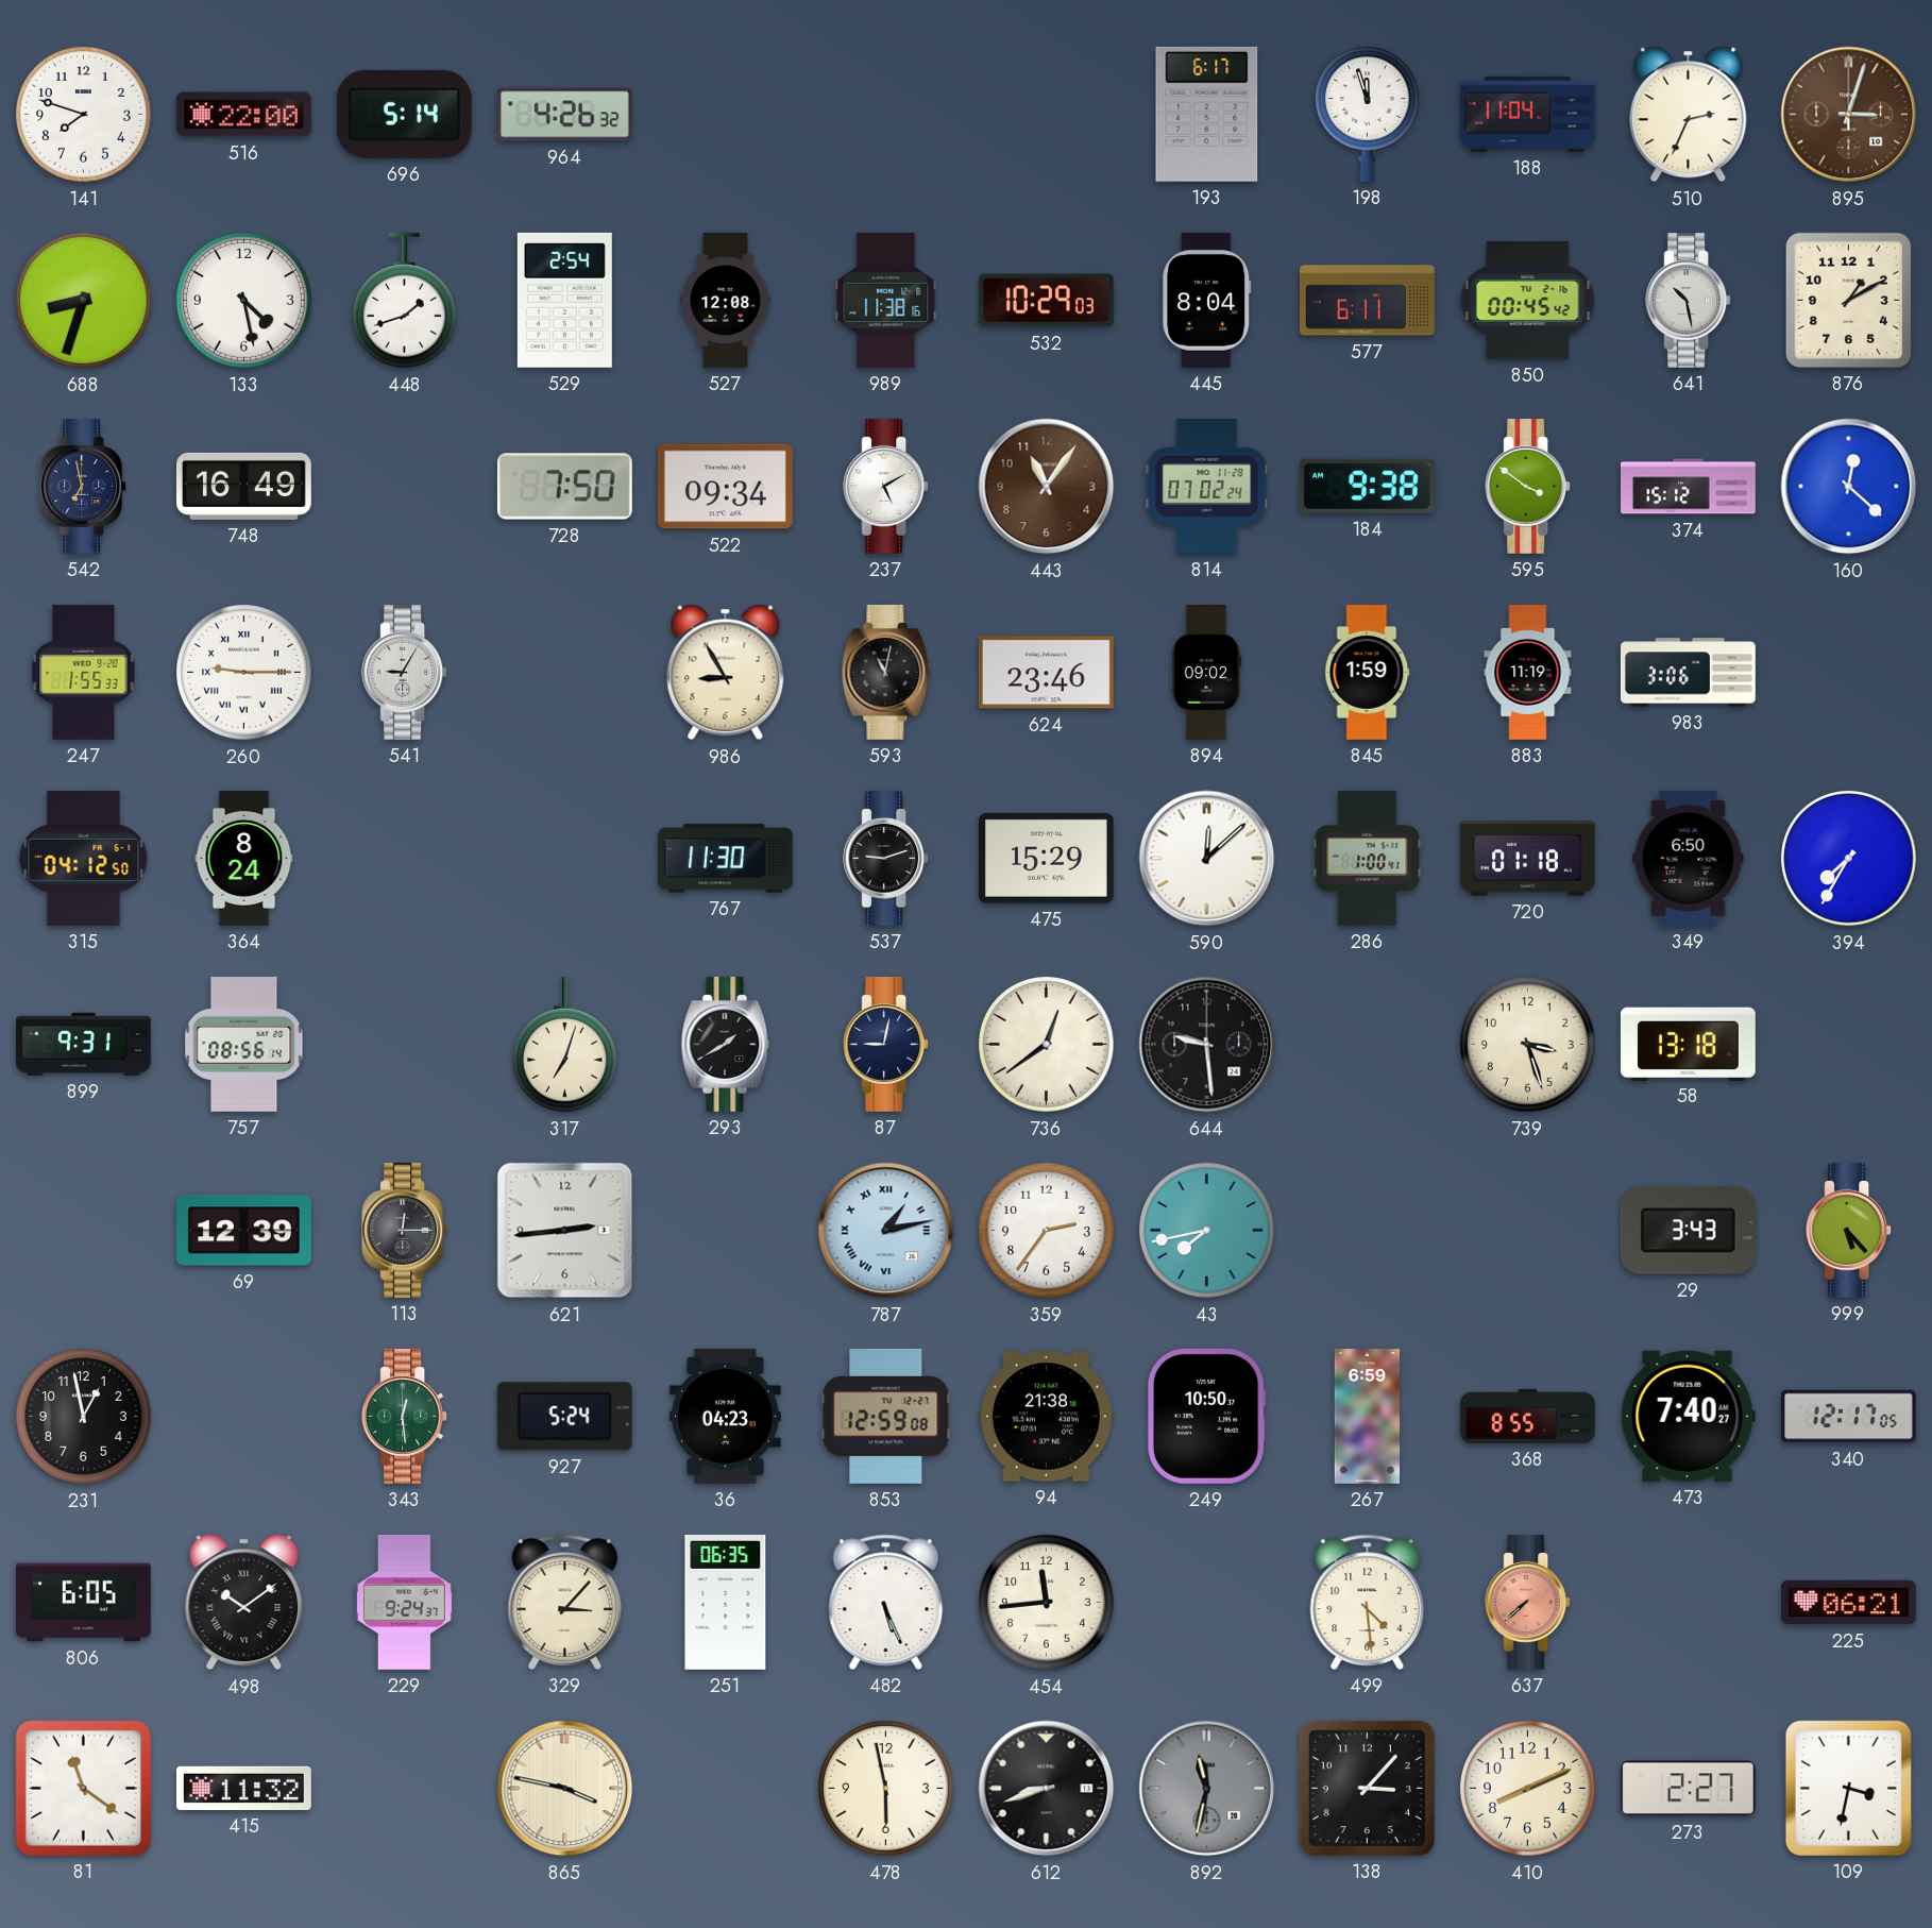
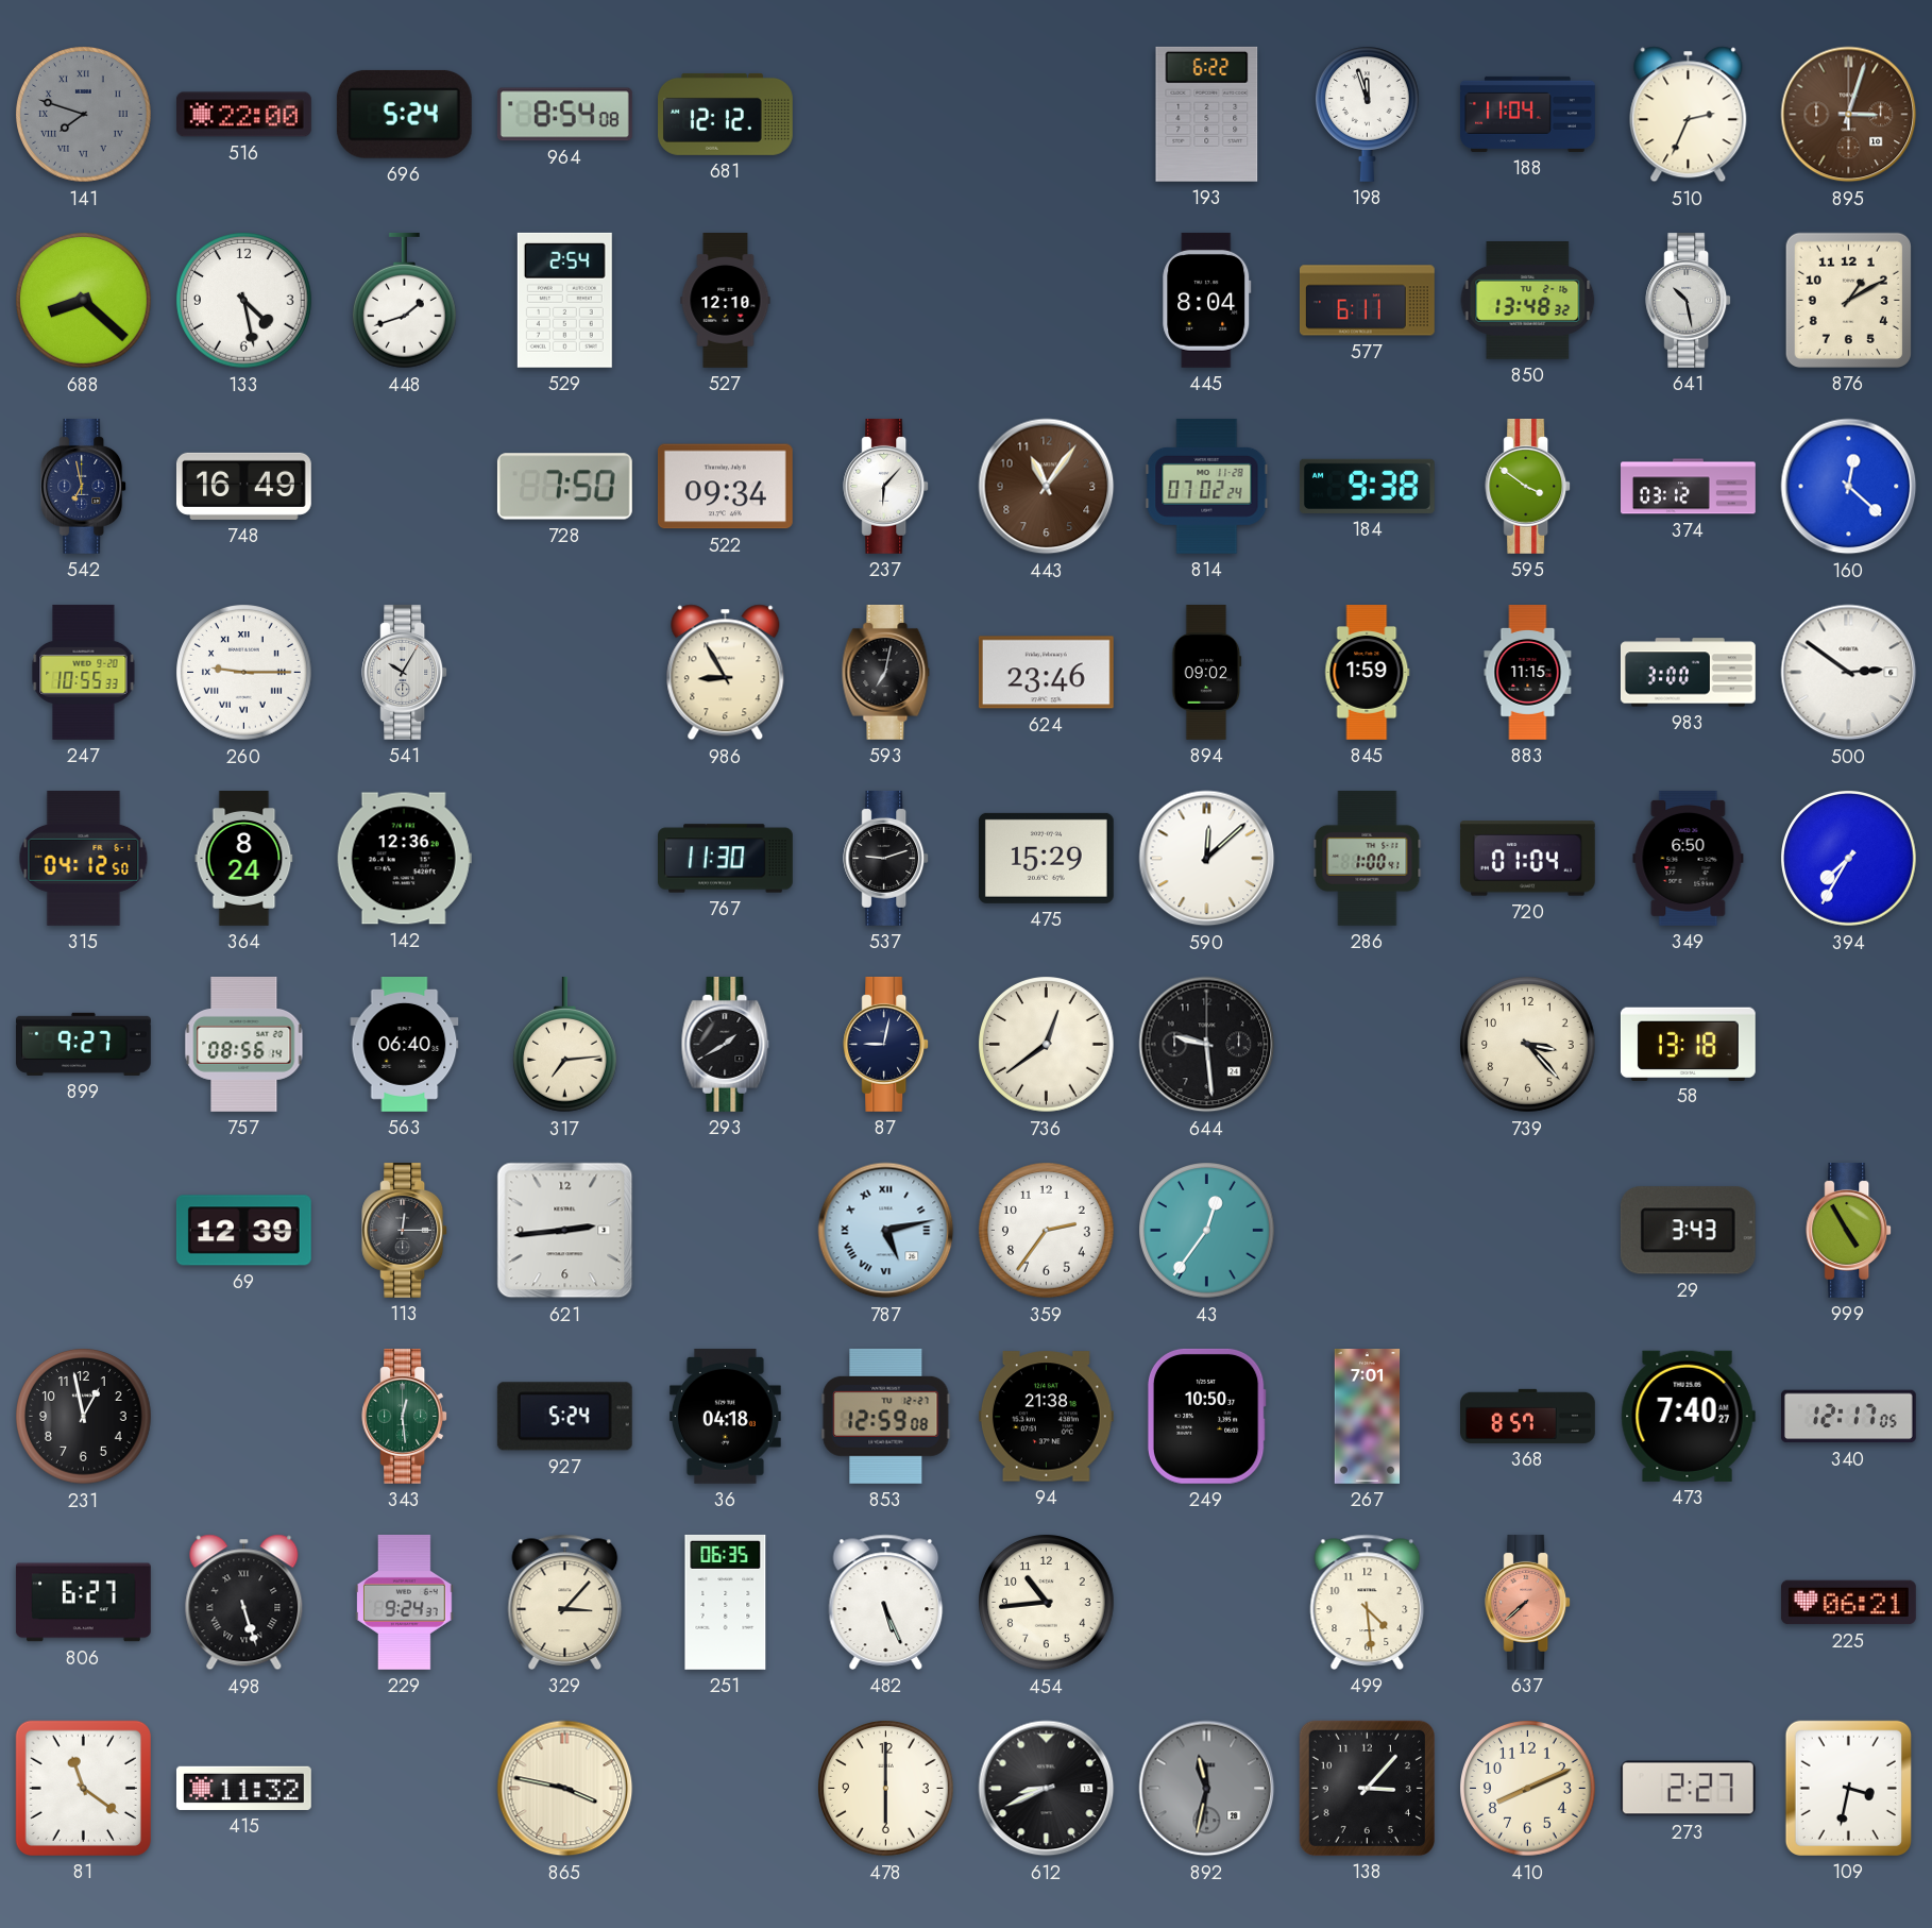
141 dial: white -> grey (84, 115)
141 numerals: Arabic -> Roman (84, 115)
696: 5:14 -> 5:24 (404, 114)
964: 4:26 -> 8:54 (564, 115)
681: none -> 12:12 (726, 114)
193: 6:17 -> 6:22 (1207, 114)
688: 8:33 -> 8:22 (84, 301)
527: 12:08 -> 12:10 (726, 301)
989: 11:38 -> none (886, 300)
532: 10:29 -> none (1046, 301)
850: 00:45 -> 13:48 (1528, 301)
237: 5:10 -> 6:07 (886, 486)
374: 15:12 -> 03:12 (1689, 487)
247: 1:55 -> 10:55 (84, 672)
541: 9:05 -> 10:05 (405, 672)
593: 11:02 -> 7:02 (886, 672)
883: 11:19 -> 11:15 (1528, 673)
983: 3:06 -> 3:00 (1688, 673)
500: none -> 2:51 (1849, 673)
142: none -> 12:36 (404, 859)
720: 01:18 -> 01:04 (1527, 859)
899: 9:31 -> 9:27 (83, 1044)
563: none -> 06:40 (405, 1045)
317: 7:03 -> 7:14 (564, 1045)
739: 3:27 -> 3:23 (1528, 1045)
787: 1:13 -> 5:13 (886, 1231)
43: 7:43 -> 12:36 (1207, 1231)
999: 5:23 -> 4:55 (1849, 1230)
36: 04:23 -> 04:18 (725, 1416)
267: 6:59 -> 7:01 (1368, 1417)
368: 8:55 -> 8:57 (1528, 1416)
806: 6:05 -> 6:27 (83, 1603)
498: 10:09 -> 5:27 (244, 1603)
454: 11:44 -> 10:44 (1047, 1603)
478: 5:58 -> 6:00 (886, 1789)
612: 8:42 -> 8:41 (1047, 1789)
